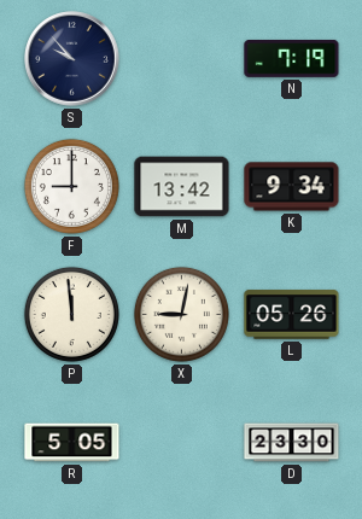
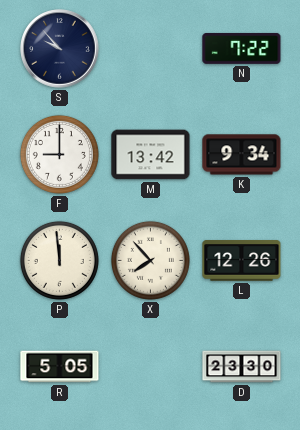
N: 7:19 -> 7:22 (242, 49)
X: 9:02 -> 7:53 (150, 260)
L: 05:26 -> 12:26 (242, 261)
